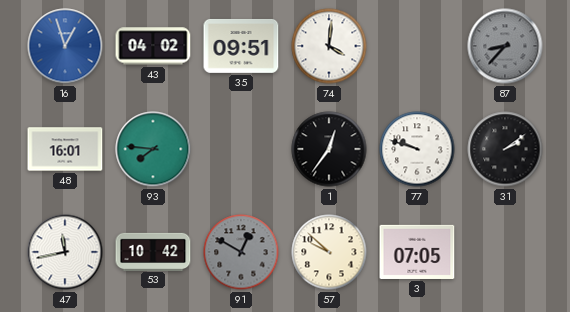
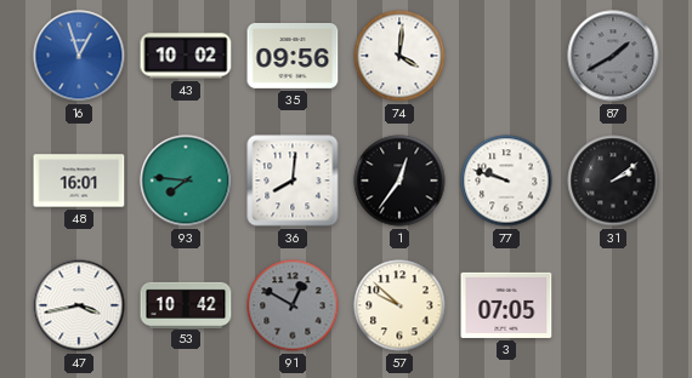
43: 04:02 -> 10:02 (186, 56)
35: 09:51 -> 09:56 (293, 56)
87: 8:37 -> 1:40 (613, 56)
36: none -> 8:01 (293, 181)
47: 11:43 -> 3:43 (79, 305)
